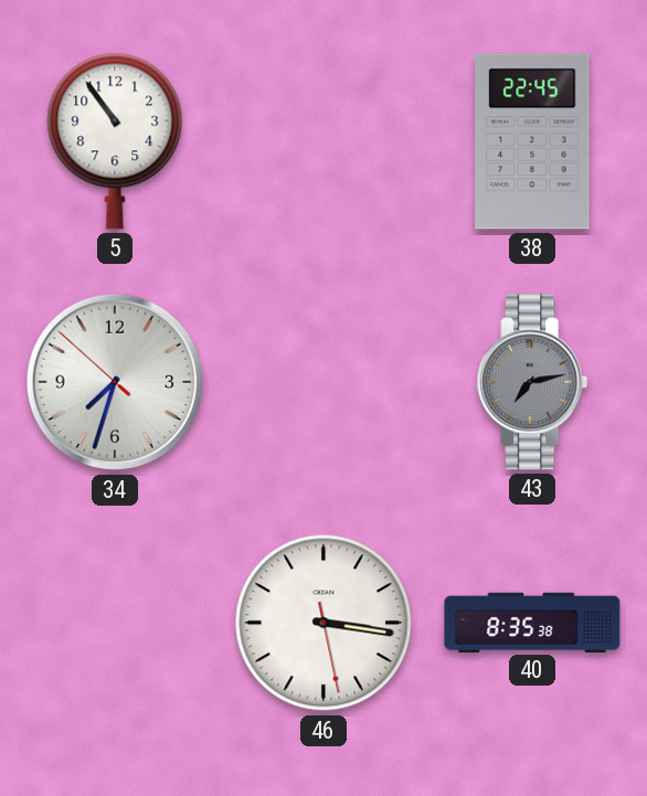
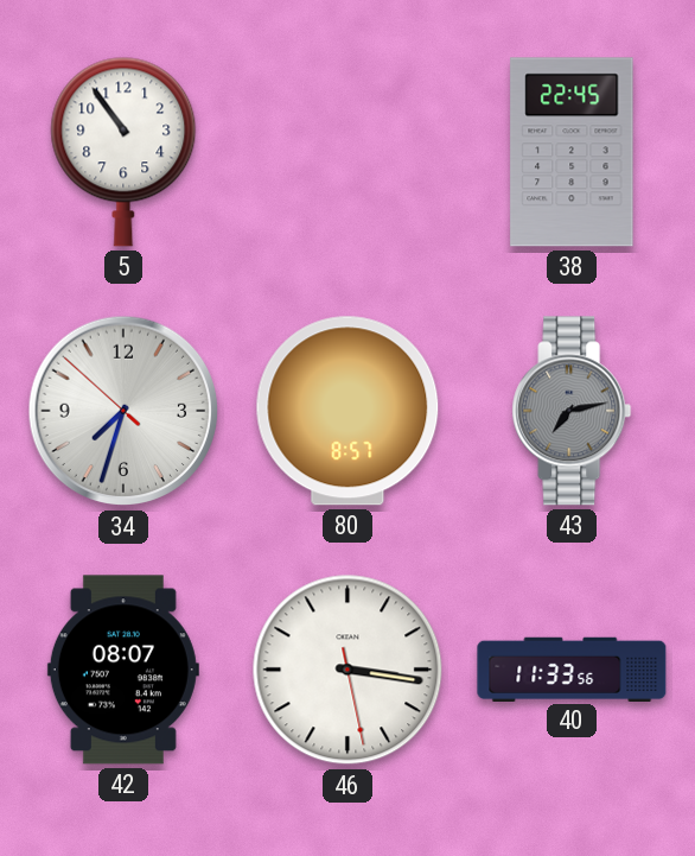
80: none -> 8:57 (347, 411)
42: none -> 08:07 (123, 670)
40: 8:35 -> 11:33 (572, 668)
